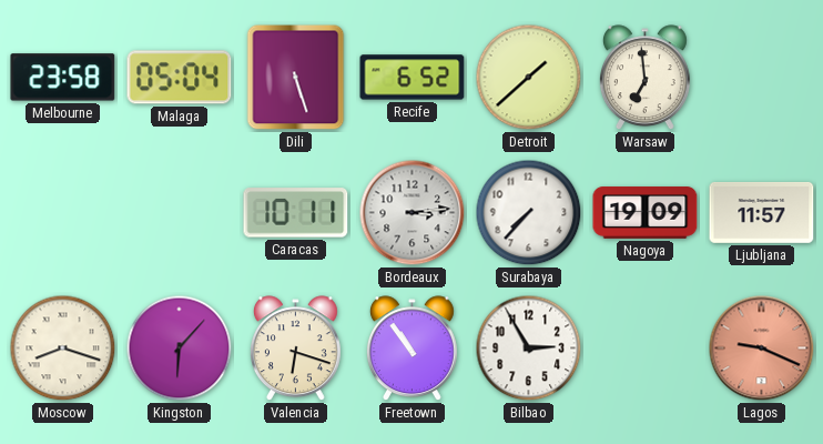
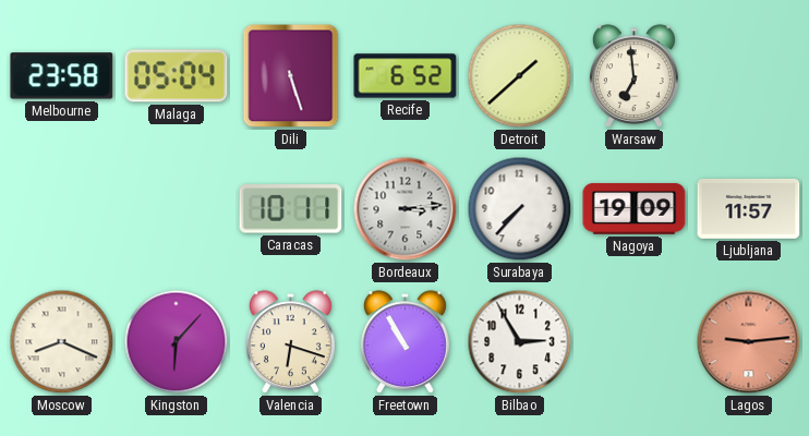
Moscow: 8:18 -> 8:19 (62, 342)
Freetown: 10:54 -> 10:55 (404, 342)
Lagos: 9:19 -> 9:14 (749, 342)
